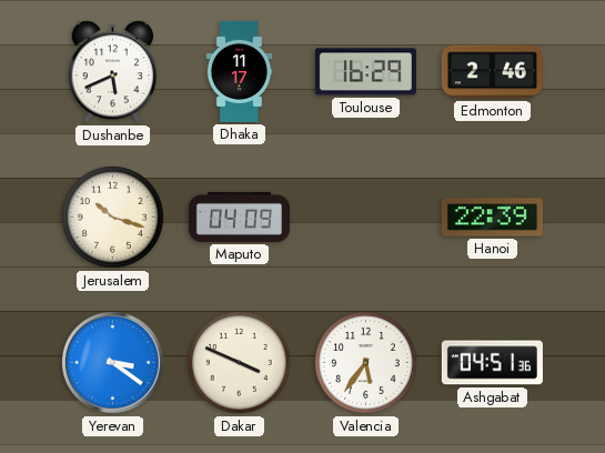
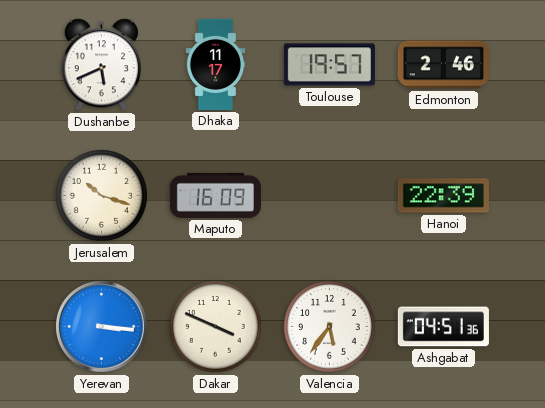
Toulouse: 16:29 -> 19:57 (329, 65)
Maputo: 04:09 -> 16:09 (215, 195)
Yerevan: 3:21 -> 3:16 (102, 327)
